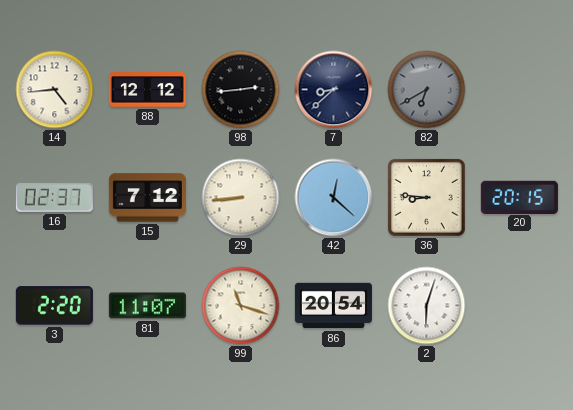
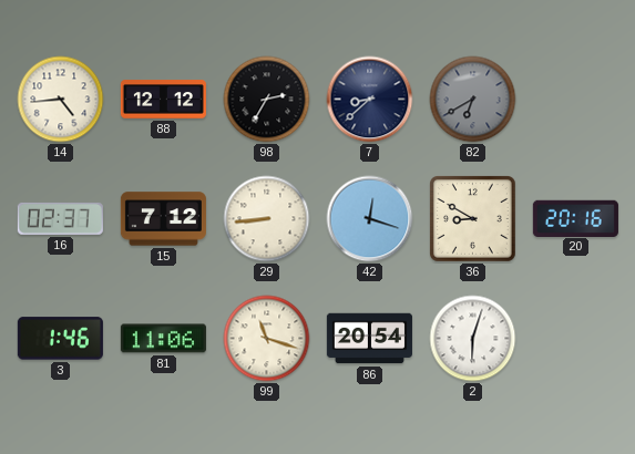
98: 2:44 -> 2:35 (267, 100)
42: 12:22 -> 12:18 (370, 219)
36: 8:46 -> 8:50 (473, 219)
20: 20:15 -> 20:16 (575, 218)
3: 2:20 -> 1:46 (60, 339)
81: 11:07 -> 11:06 (163, 339)
